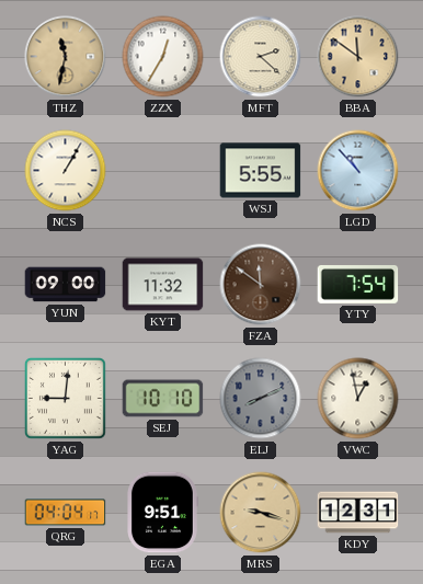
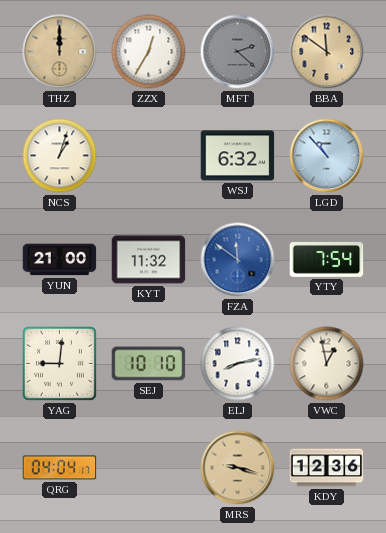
THZ: 11:32 -> 12:00 (60, 52)
MFT dial: cream -> grey (238, 52)
NCS: 1:05 -> 1:03 (60, 156)
WSJ: 5:55 -> 6:32 (238, 156)
YUN: 09:00 -> 21:00 (60, 260)
FZA dial: brown -> blue (238, 260)
ELJ: 8:11 -> 8:13 (238, 364)
ELJ dial: grey -> white (238, 364)
EGA: 9:51 -> none (162, 513)
KDY: 12:31 -> 12:36 (327, 468)
